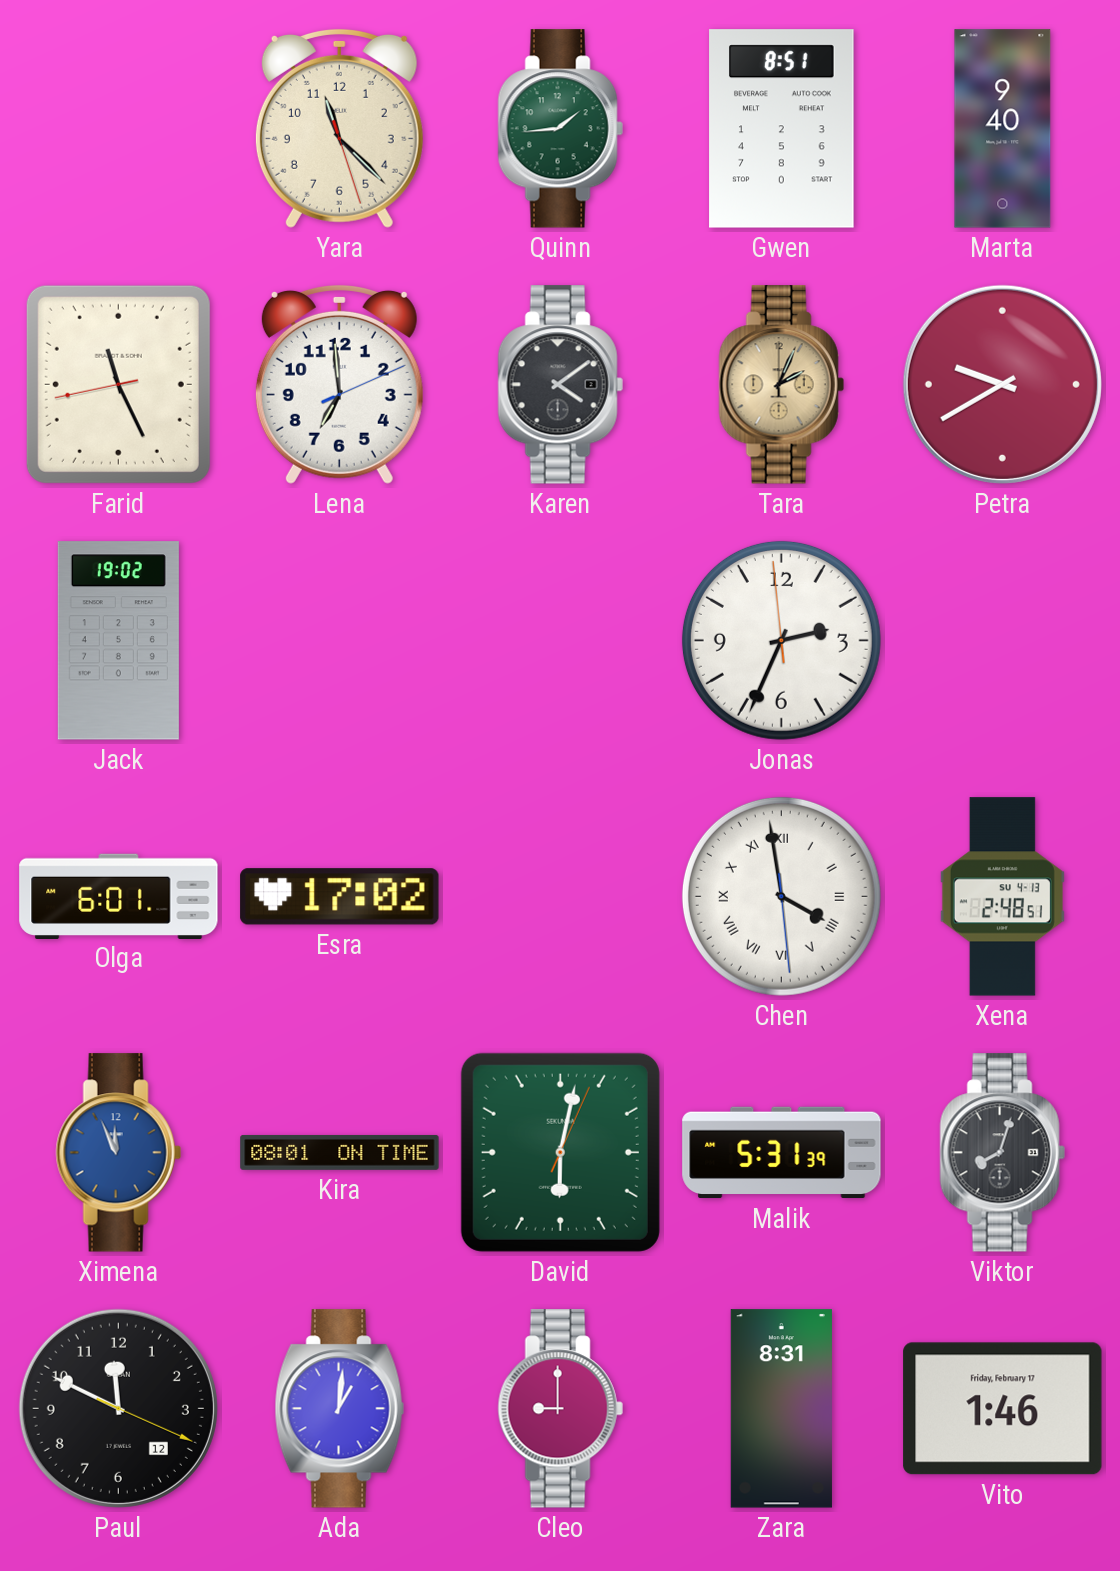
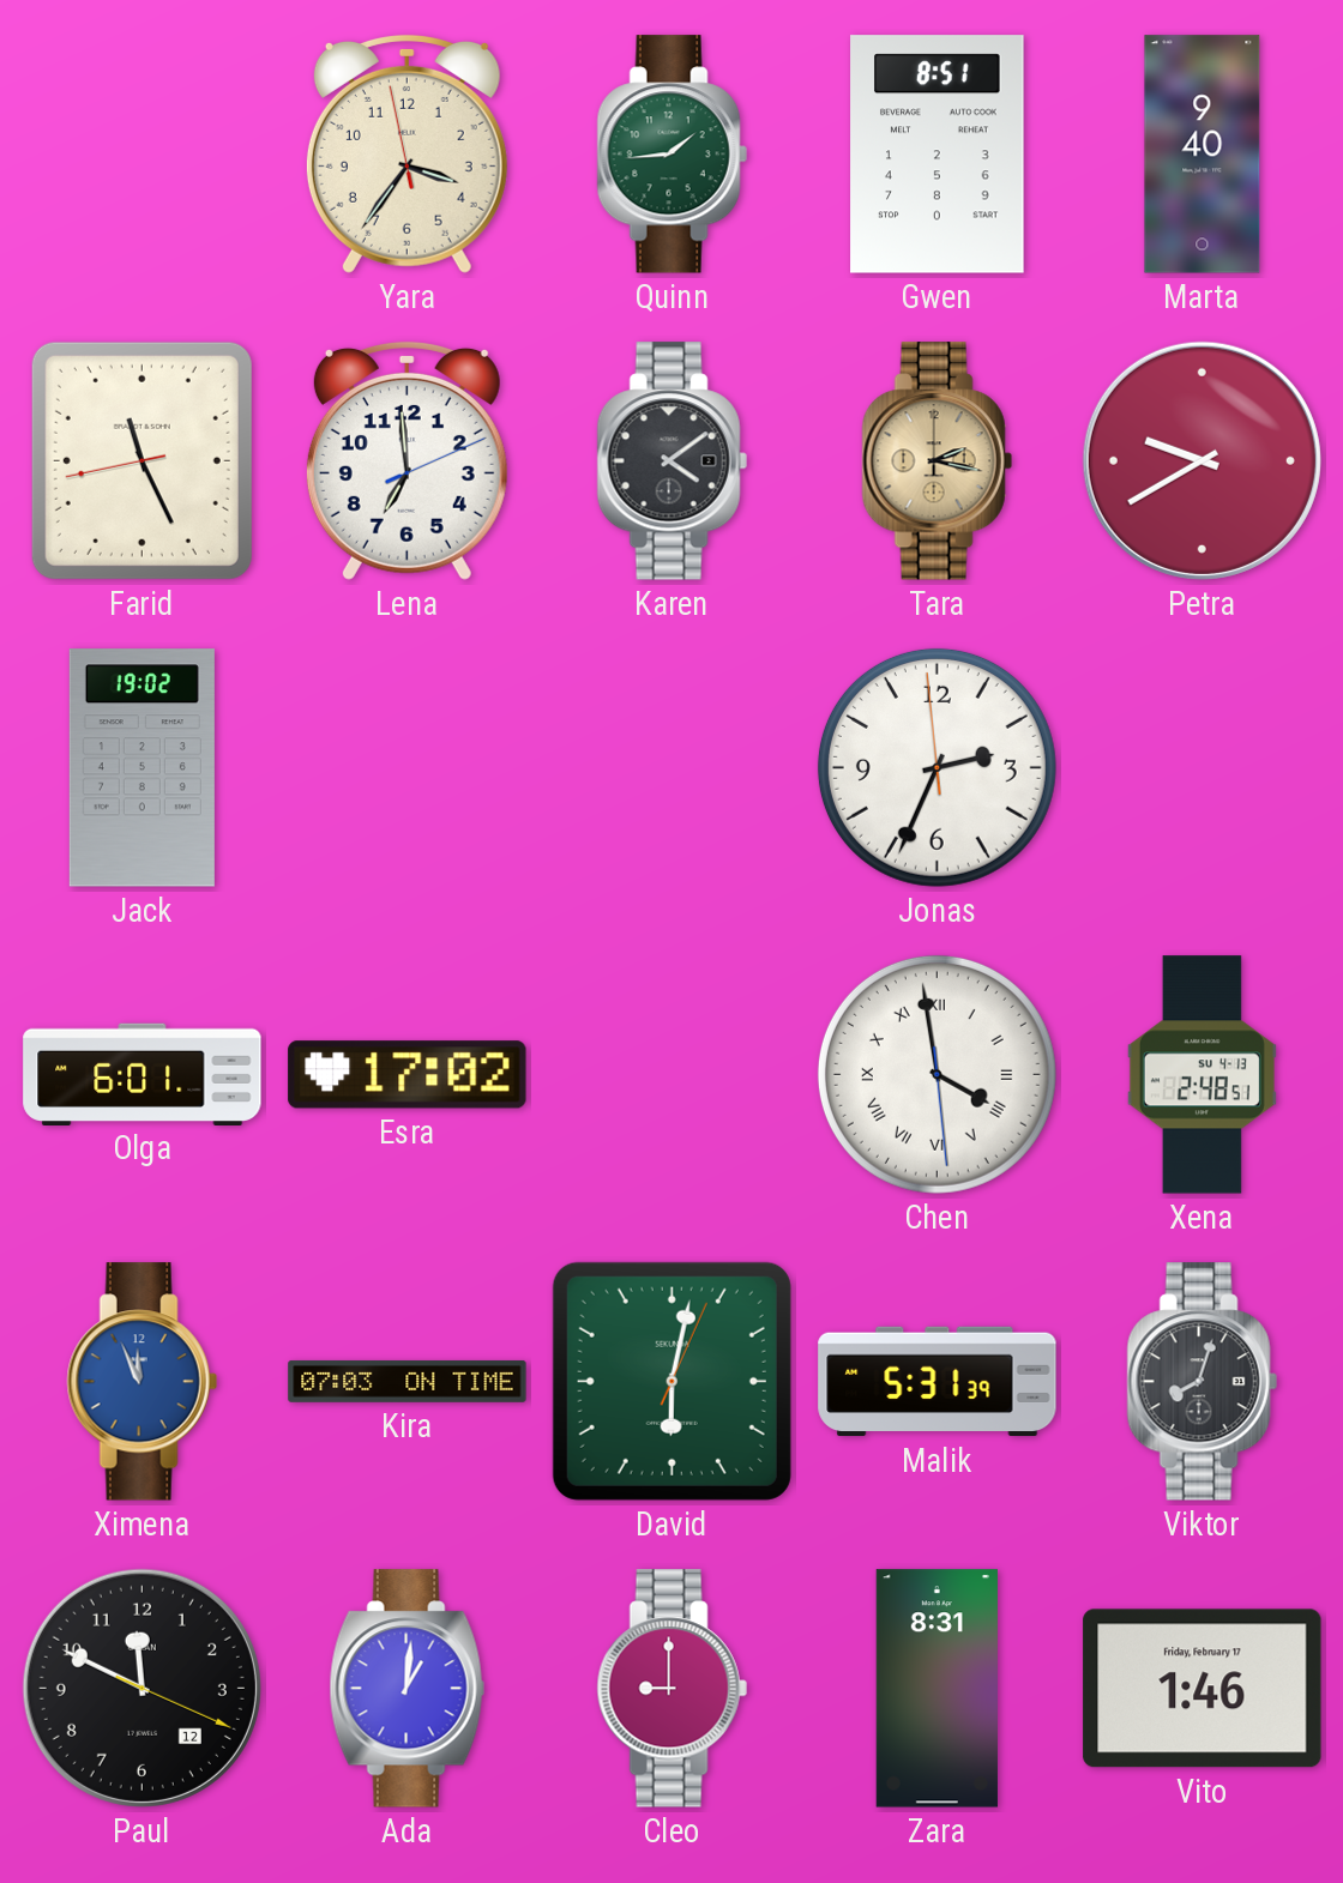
Yara: 11:22 -> 3:35 (406, 153)
Tara: 2:04 -> 2:17 (937, 461)
Kira: 08:01 -> 07:03 (408, 1381)
